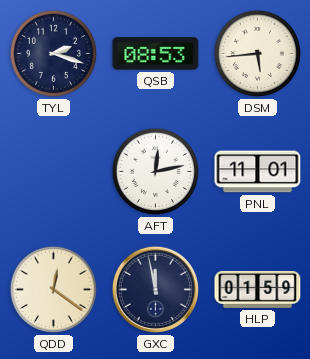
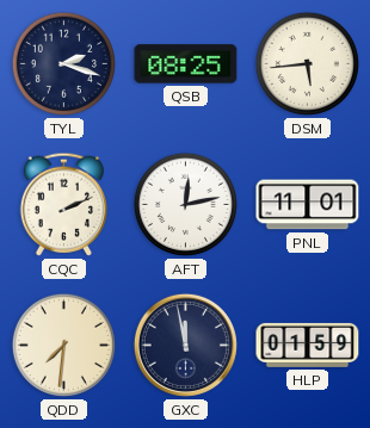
QSB: 08:53 -> 08:25 (186, 64)
CQC: none -> 2:11 (63, 204)
QDD: 12:21 -> 7:31 (63, 345)
